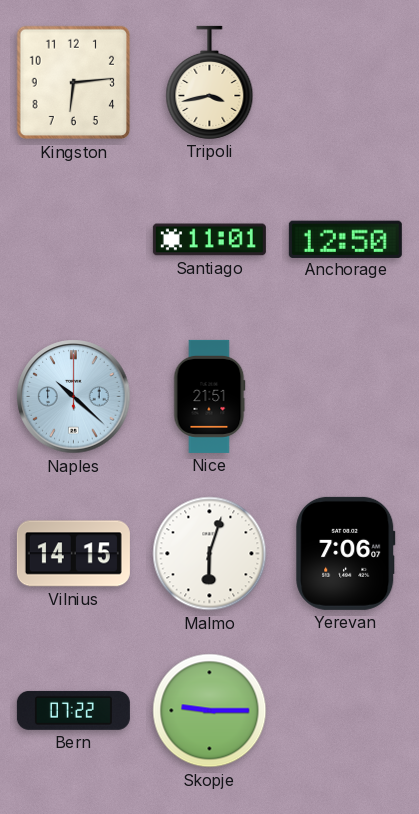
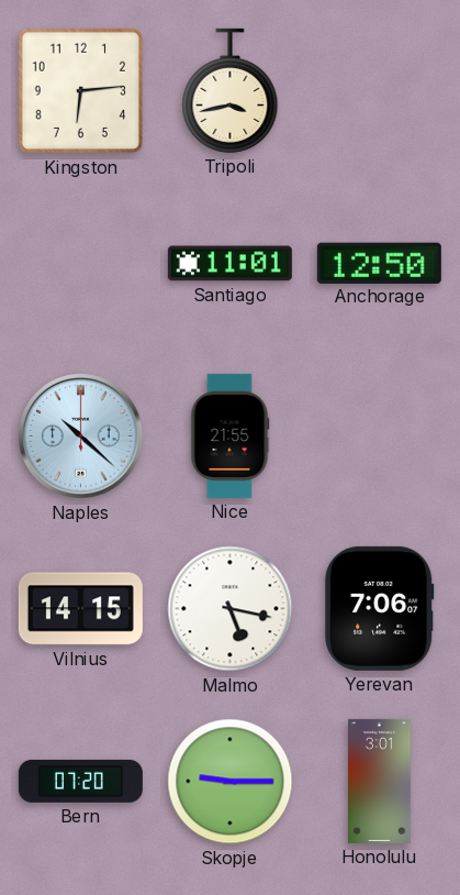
Nice: 21:51 -> 21:55 (229, 435)
Malmo: 6:03 -> 5:17 (231, 609)
Bern: 07:22 -> 07:20 (80, 781)
Honolulu: none -> 3:01 (380, 781)
